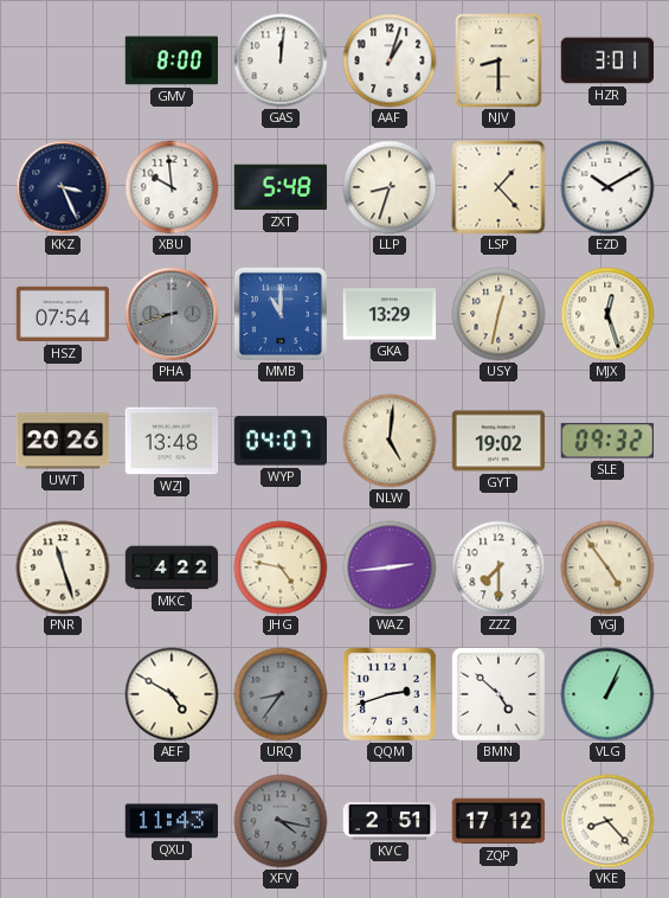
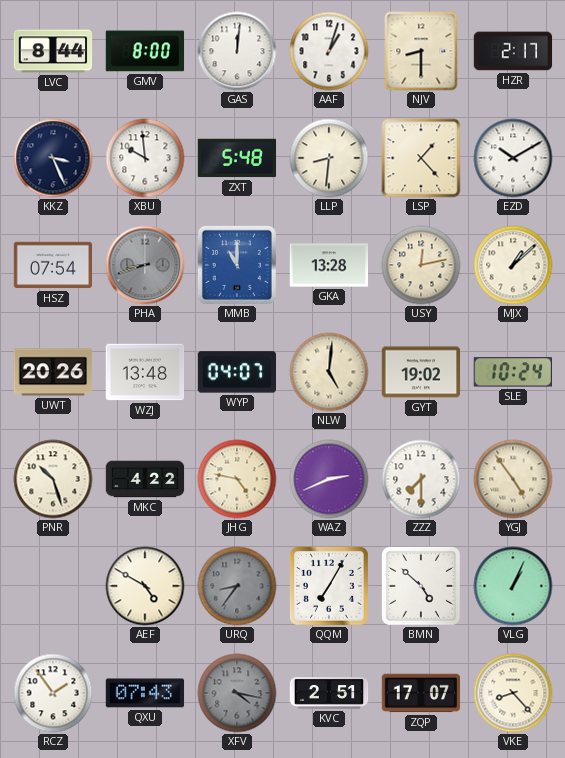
LVC: none -> 8:44 (53, 51)
HZR: 3:01 -> 2:17 (513, 51)
LLP: 8:33 -> 8:31 (329, 158)
GKA: 13:29 -> 13:28 (329, 265)
USY: 12:32 -> 12:13 (421, 265)
MJX: 12:27 -> 1:08 (513, 265)
SLE: 09:32 -> 10:24 (513, 372)
PNR: 11:27 -> 10:27 (53, 479)
WAZ: 2:44 -> 2:41 (329, 479)
QQM: 2:42 -> 7:05 (329, 586)
RCZ: none -> 1:54 (53, 693)
QXU: 11:43 -> 07:43 (145, 693)
ZQP: 17:12 -> 17:07 (421, 693)
